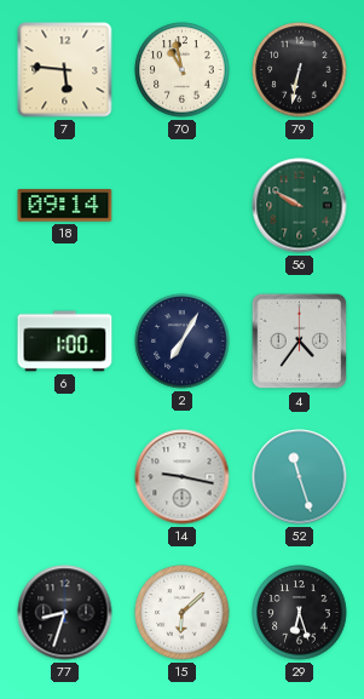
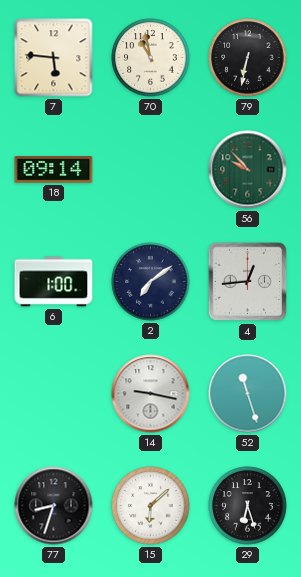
56: 9:50 -> 9:53 (248, 170)
2: 7:05 -> 7:09 (151, 282)
4: 4:36 -> 12:44 (248, 282)
